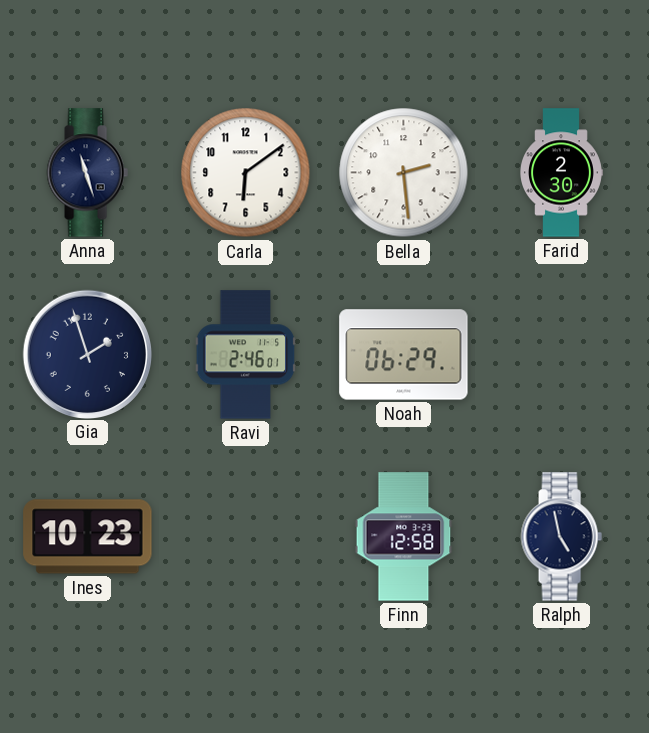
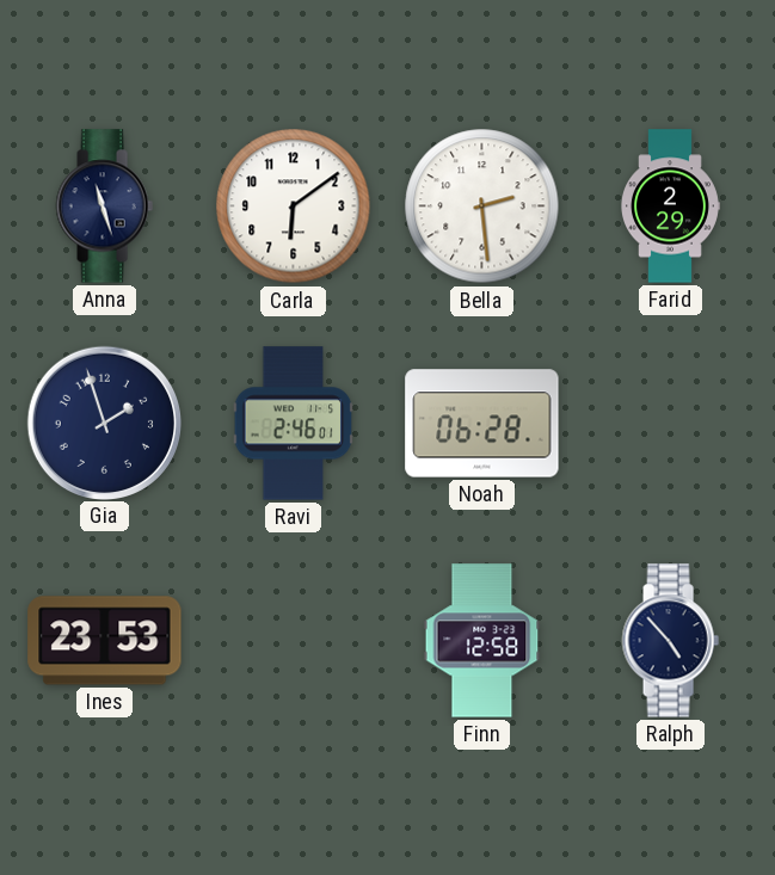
Farid: 2:30 -> 2:29 (671, 207)
Noah: 06:29 -> 06:28 (482, 424)
Ines: 10:23 -> 23:53 (105, 641)
Ralph: 4:58 -> 4:53 (670, 641)
